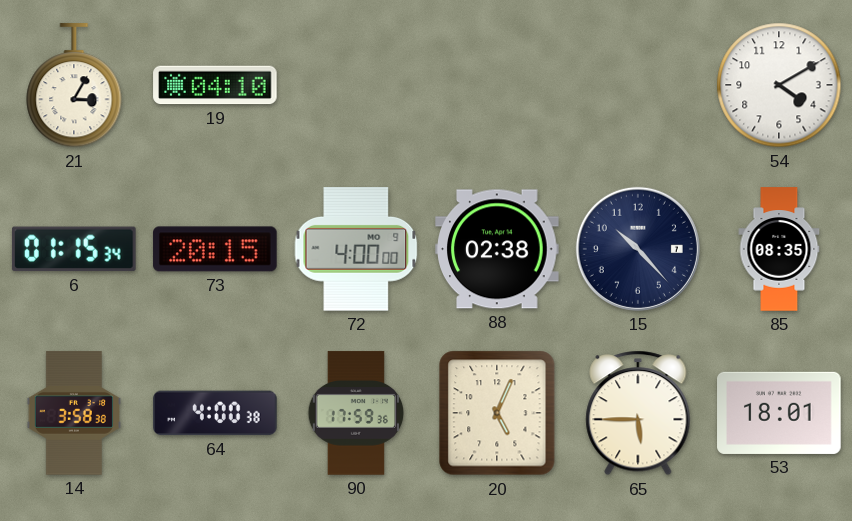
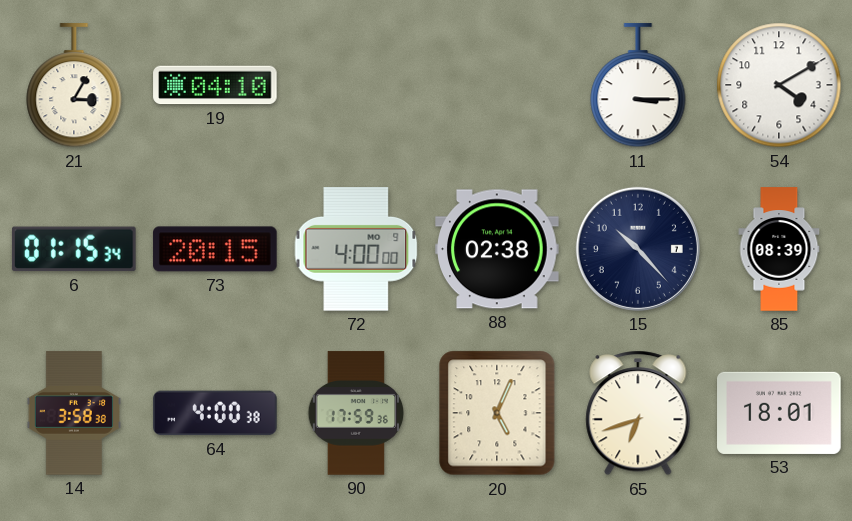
11: none -> 3:15 (638, 86)
85: 08:35 -> 08:39 (779, 249)
65: 5:45 -> 6:42 (638, 413)
